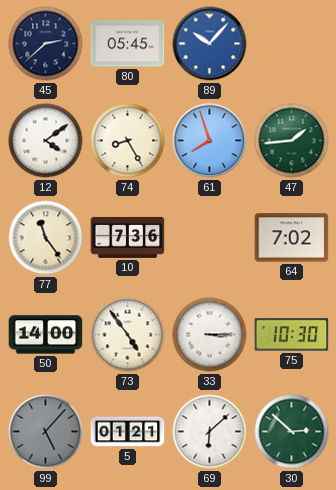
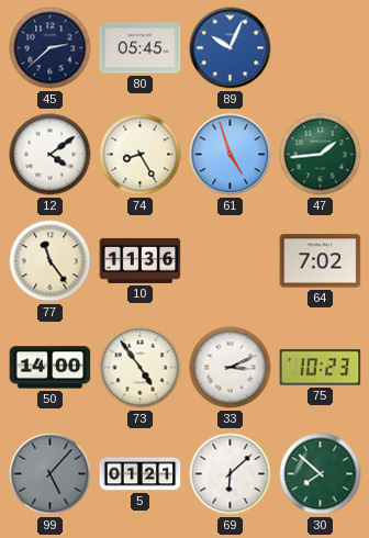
89: 10:07 -> 10:04 (231, 48)
61: 7:57 -> 4:57 (231, 155)
10: 7:36 -> 11:36 (141, 260)
33: 3:15 -> 3:11 (231, 368)
75: 10:30 -> 10:23 (321, 368)
30: 2:52 -> 7:52 (321, 474)
